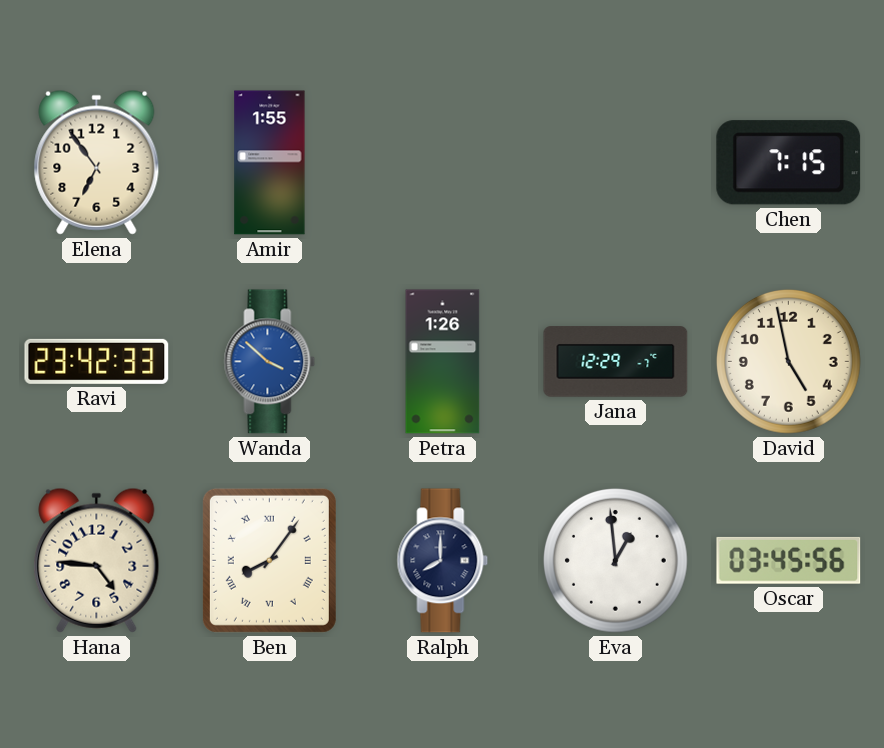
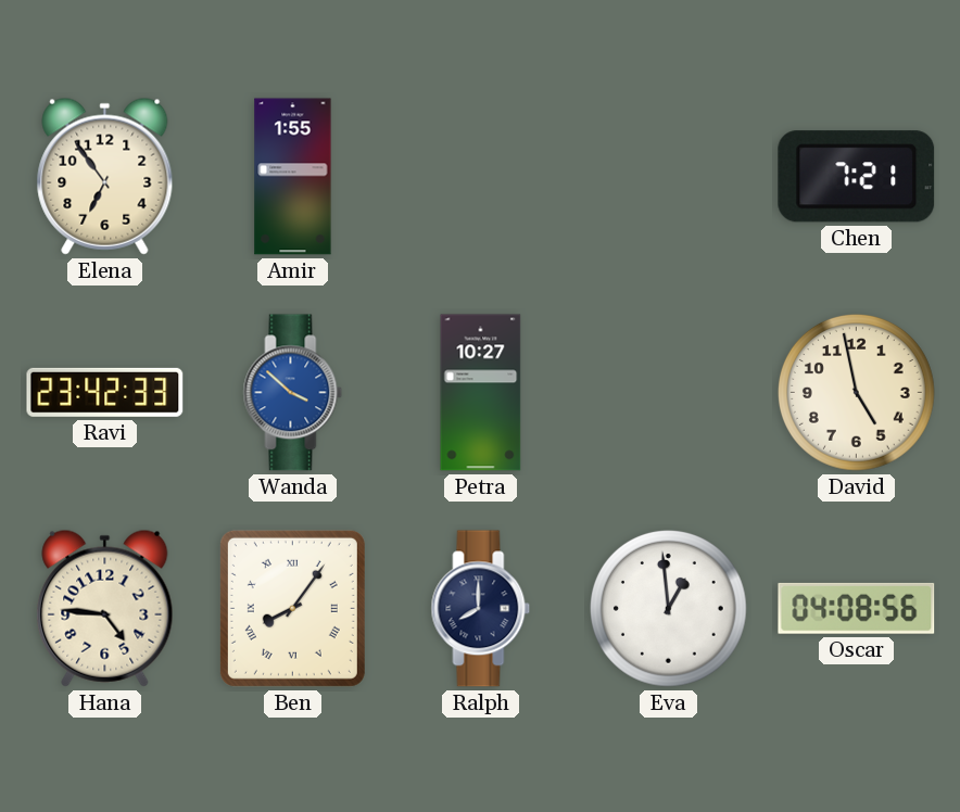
Chen: 7:15 -> 7:21 (857, 177)
Petra: 1:26 -> 10:27 (481, 393)
Jana: 12:29 -> none (616, 362)
Oscar: 03:45 -> 04:08 (857, 608)
